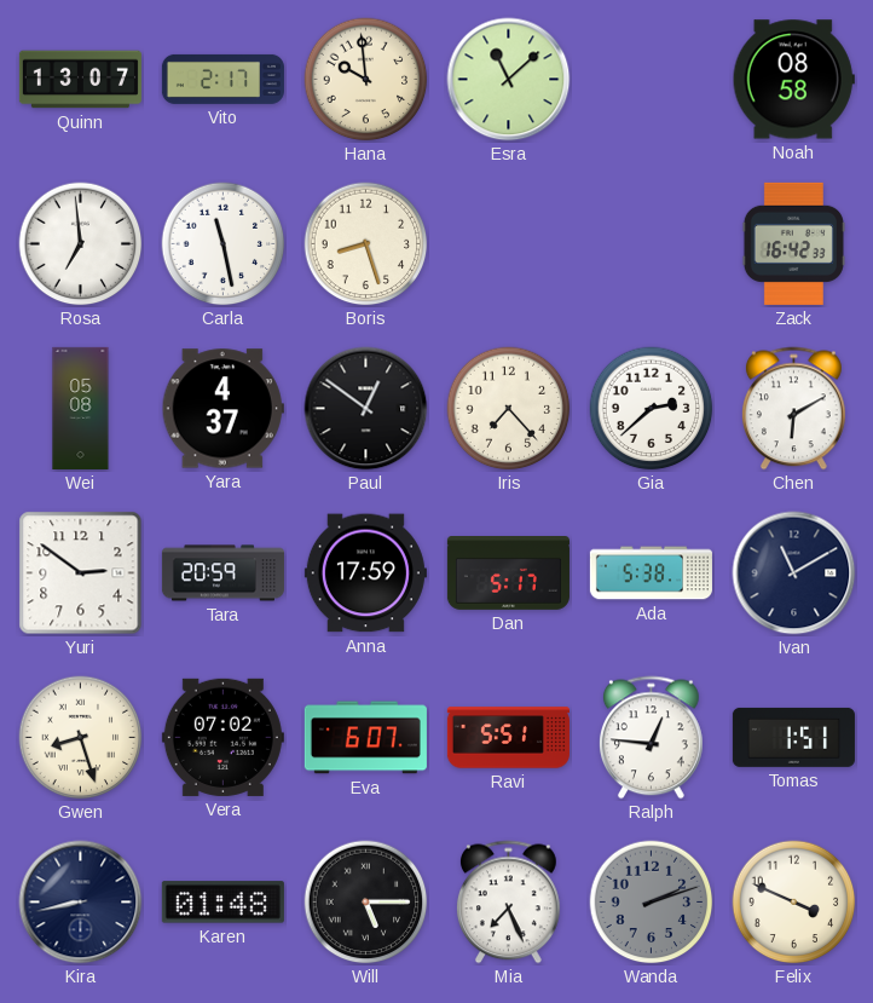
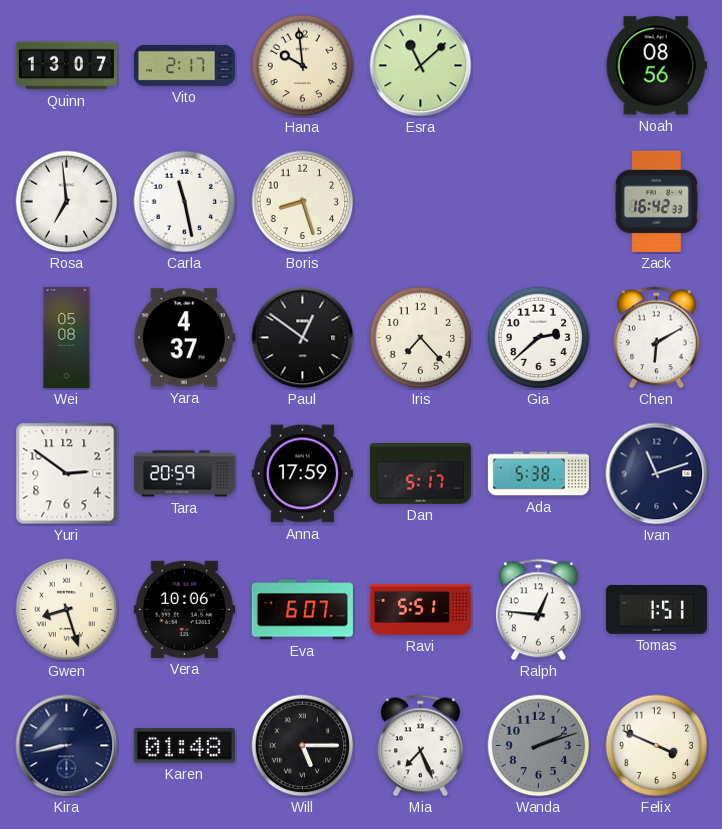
Noah: 08:58 -> 08:56 (656, 66)
Ivan: 11:10 -> 11:12 (657, 474)
Vera: 07:02 -> 10:06 (184, 609)
